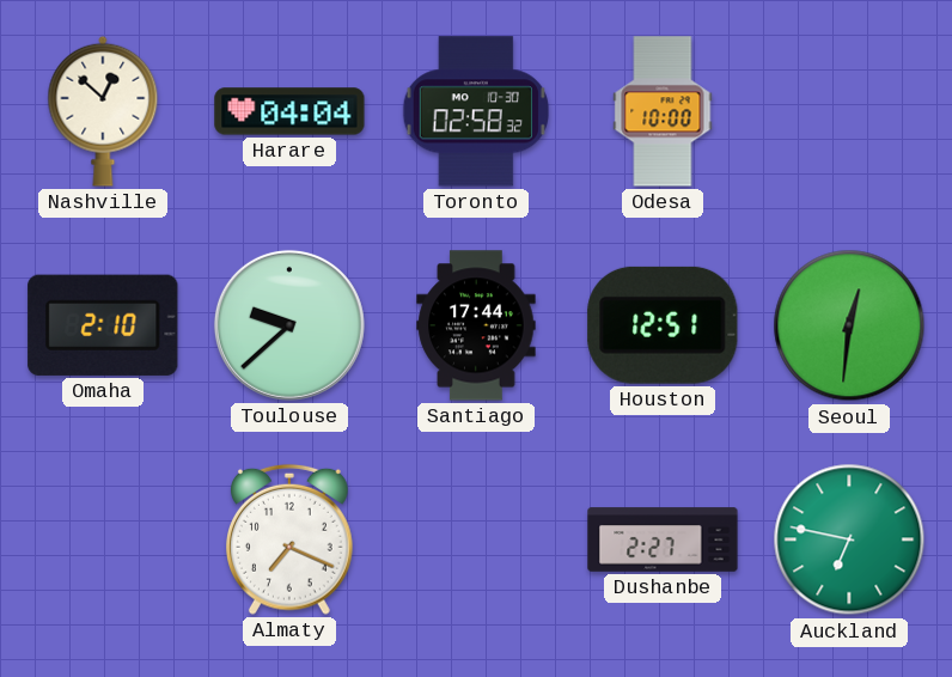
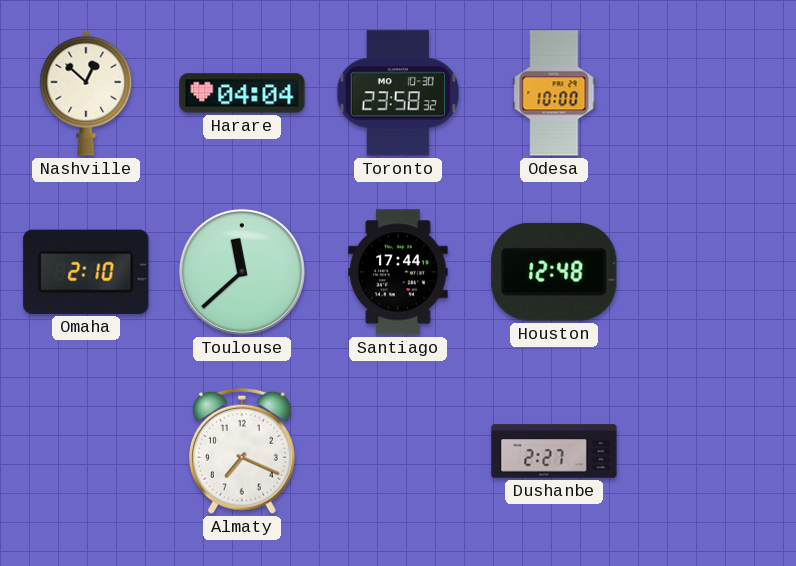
Toronto: 02:58 -> 23:58 (398, 93)
Toulouse: 9:38 -> 11:38 (242, 272)
Houston: 12:51 -> 12:48 (554, 272)
Seoul: 12:31 -> none (849, 325)
Auckland: 6:47 -> none (849, 539)
